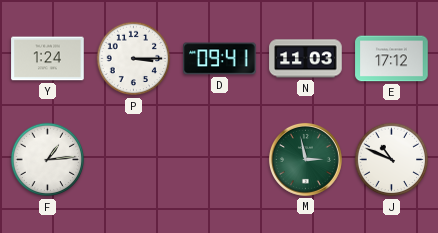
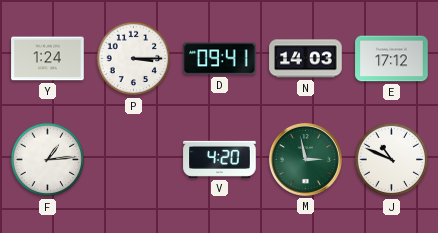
N: 11:03 -> 14:03 (306, 59)
V: none -> 4:20 (220, 159)
